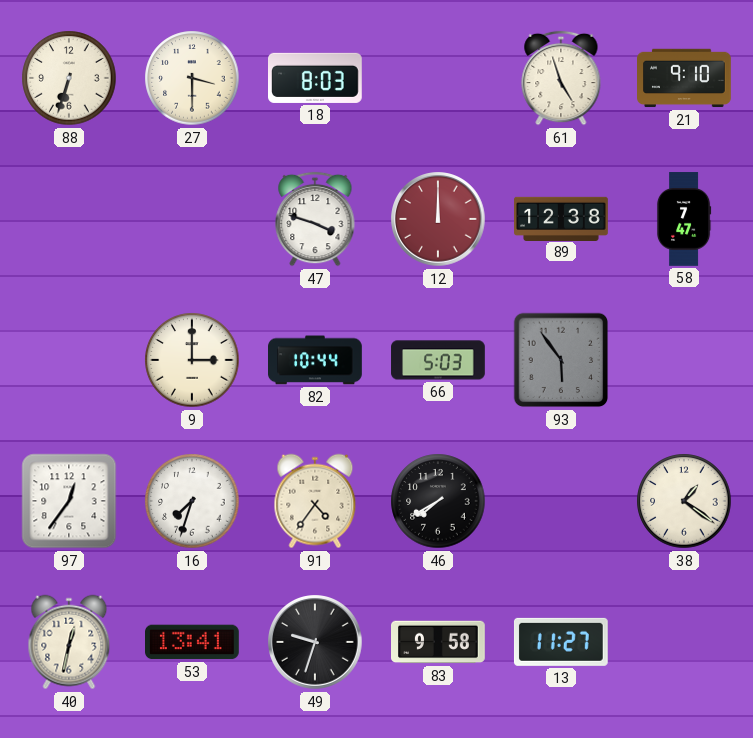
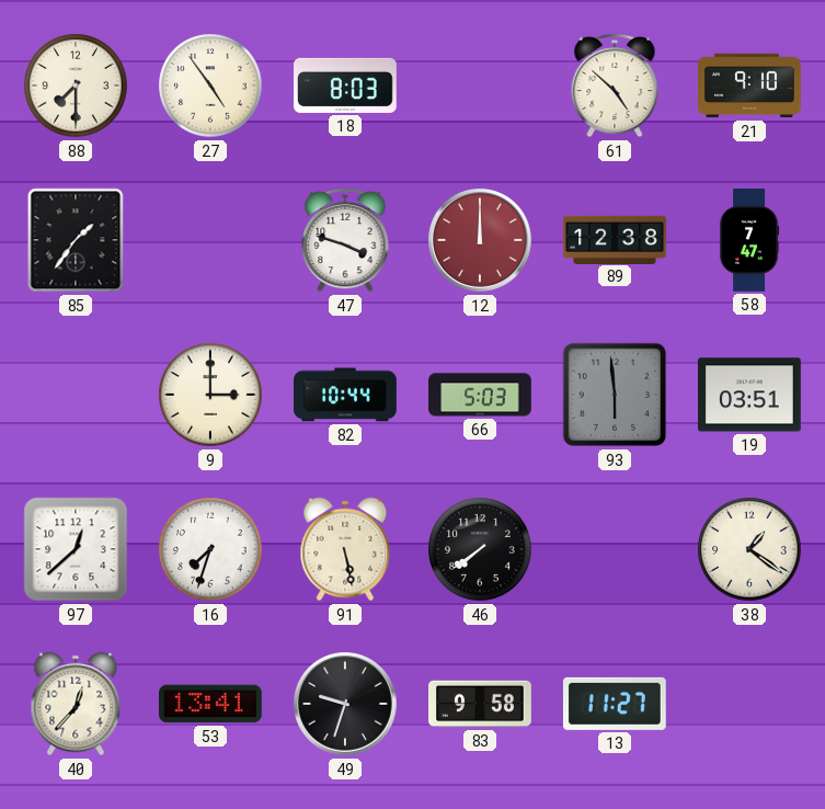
88: 6:33 -> 7:30 (76, 86)
27: 3:30 -> 4:54 (210, 86)
61: 4:57 -> 4:52 (615, 86)
85: none -> 1:36 (76, 240)
93: 5:54 -> 5:59 (615, 395)
19: none -> 03:51 (750, 395)
97: 12:36 -> 12:38 (76, 549)
91: 4:36 -> 5:28 (345, 549)
46: 7:40 -> 7:39 (480, 549)
40: 12:32 -> 12:37 (76, 704)
